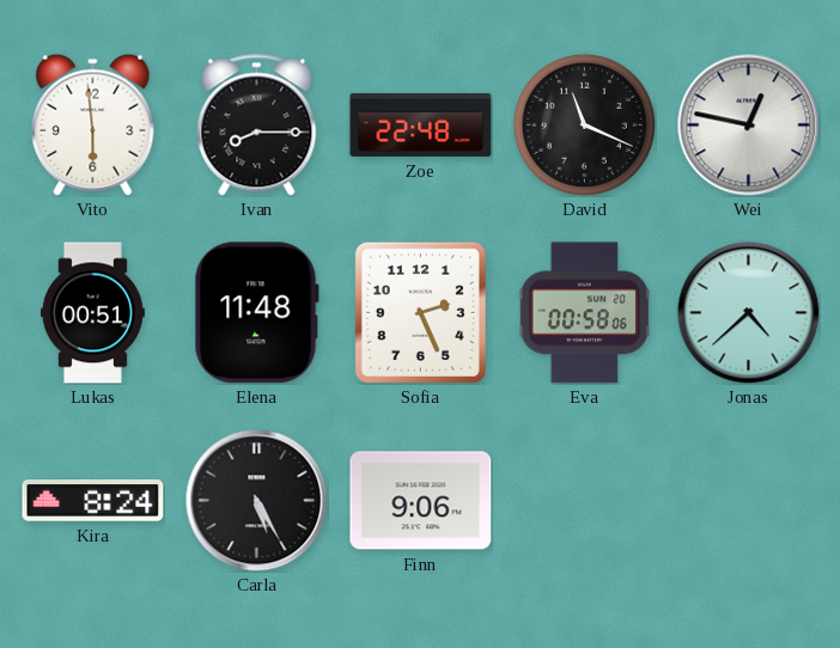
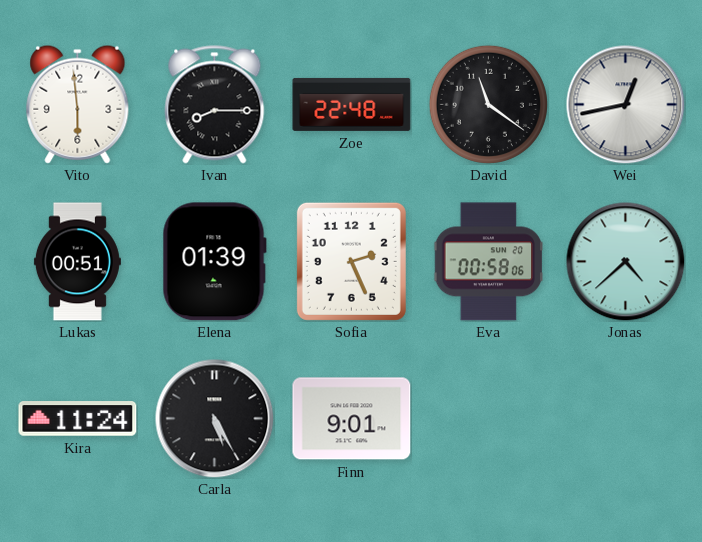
David: 11:19 -> 11:21 (488, 104)
Wei: 12:47 -> 12:43 (626, 105)
Elena: 11:48 -> 01:39 (214, 262)
Kira: 8:24 -> 11:24 (78, 419)
Finn: 9:06 -> 9:01 (352, 419)
